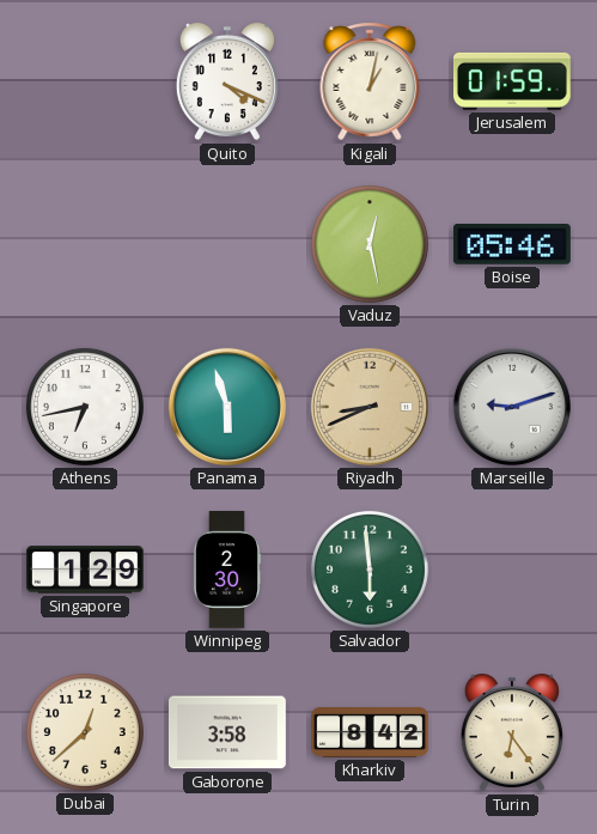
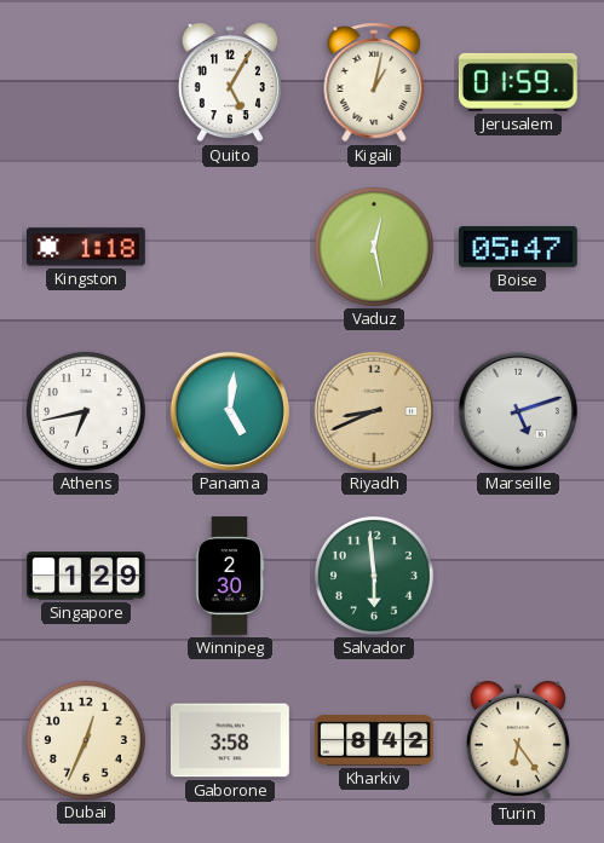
Quito: 4:19 -> 5:05 (230, 82)
Kingston: none -> 1:18 (86, 247)
Boise: 05:46 -> 05:47 (518, 247)
Panama: 5:57 -> 5:01 (230, 411)
Marseille: 9:12 -> 5:12 (518, 411)
Dubai: 12:38 -> 12:34 (86, 740)
